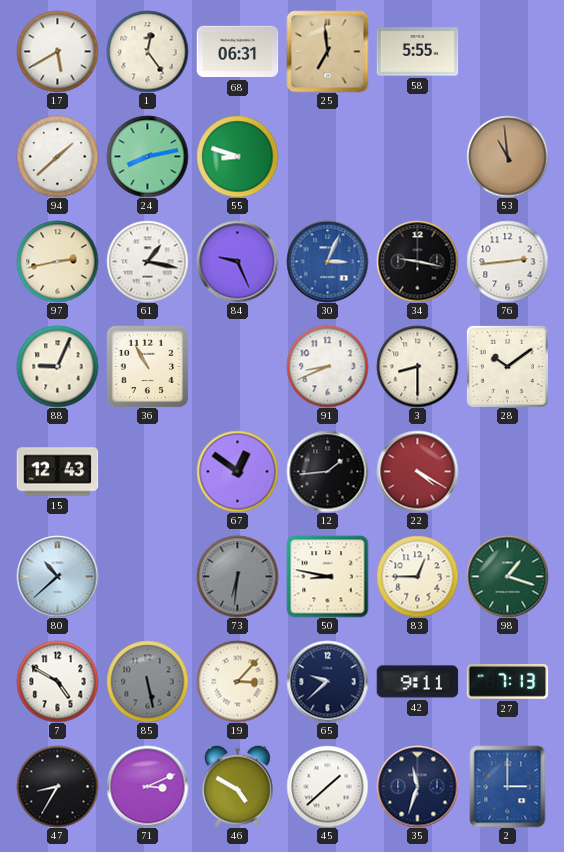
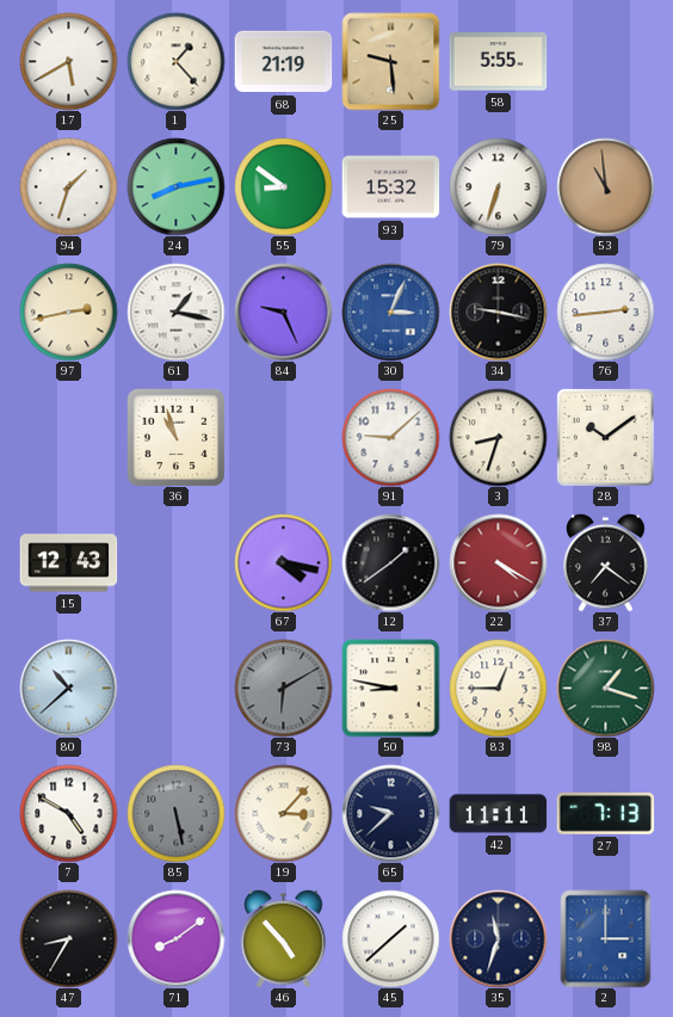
1: 12:24 -> 1:23 (175, 61)
68: 06:31 -> 21:19 (283, 62)
25: 6:59 -> 9:29 (390, 61)
94: 1:38 -> 1:33 (68, 186)
55: 8:48 -> 8:51 (283, 186)
93: none -> 15:32 (390, 187)
79: none -> 6:33 (498, 186)
88: 9:04 -> none (57, 366)
36: 10:55 -> 10:57 (175, 437)
91: 8:41 -> 9:08 (390, 437)
3: 8:30 -> 8:33 (498, 437)
67: 12:51 -> 4:17 (283, 562)
12: 1:44 -> 1:39 (390, 562)
37: none -> 7:21 (606, 562)
73: 6:31 -> 6:10 (283, 688)
42: 9:11 -> 11:11 (498, 814)
71: 3:11 -> 8:09 (175, 938)
46: 4:50 -> 4:53 (284, 938)
